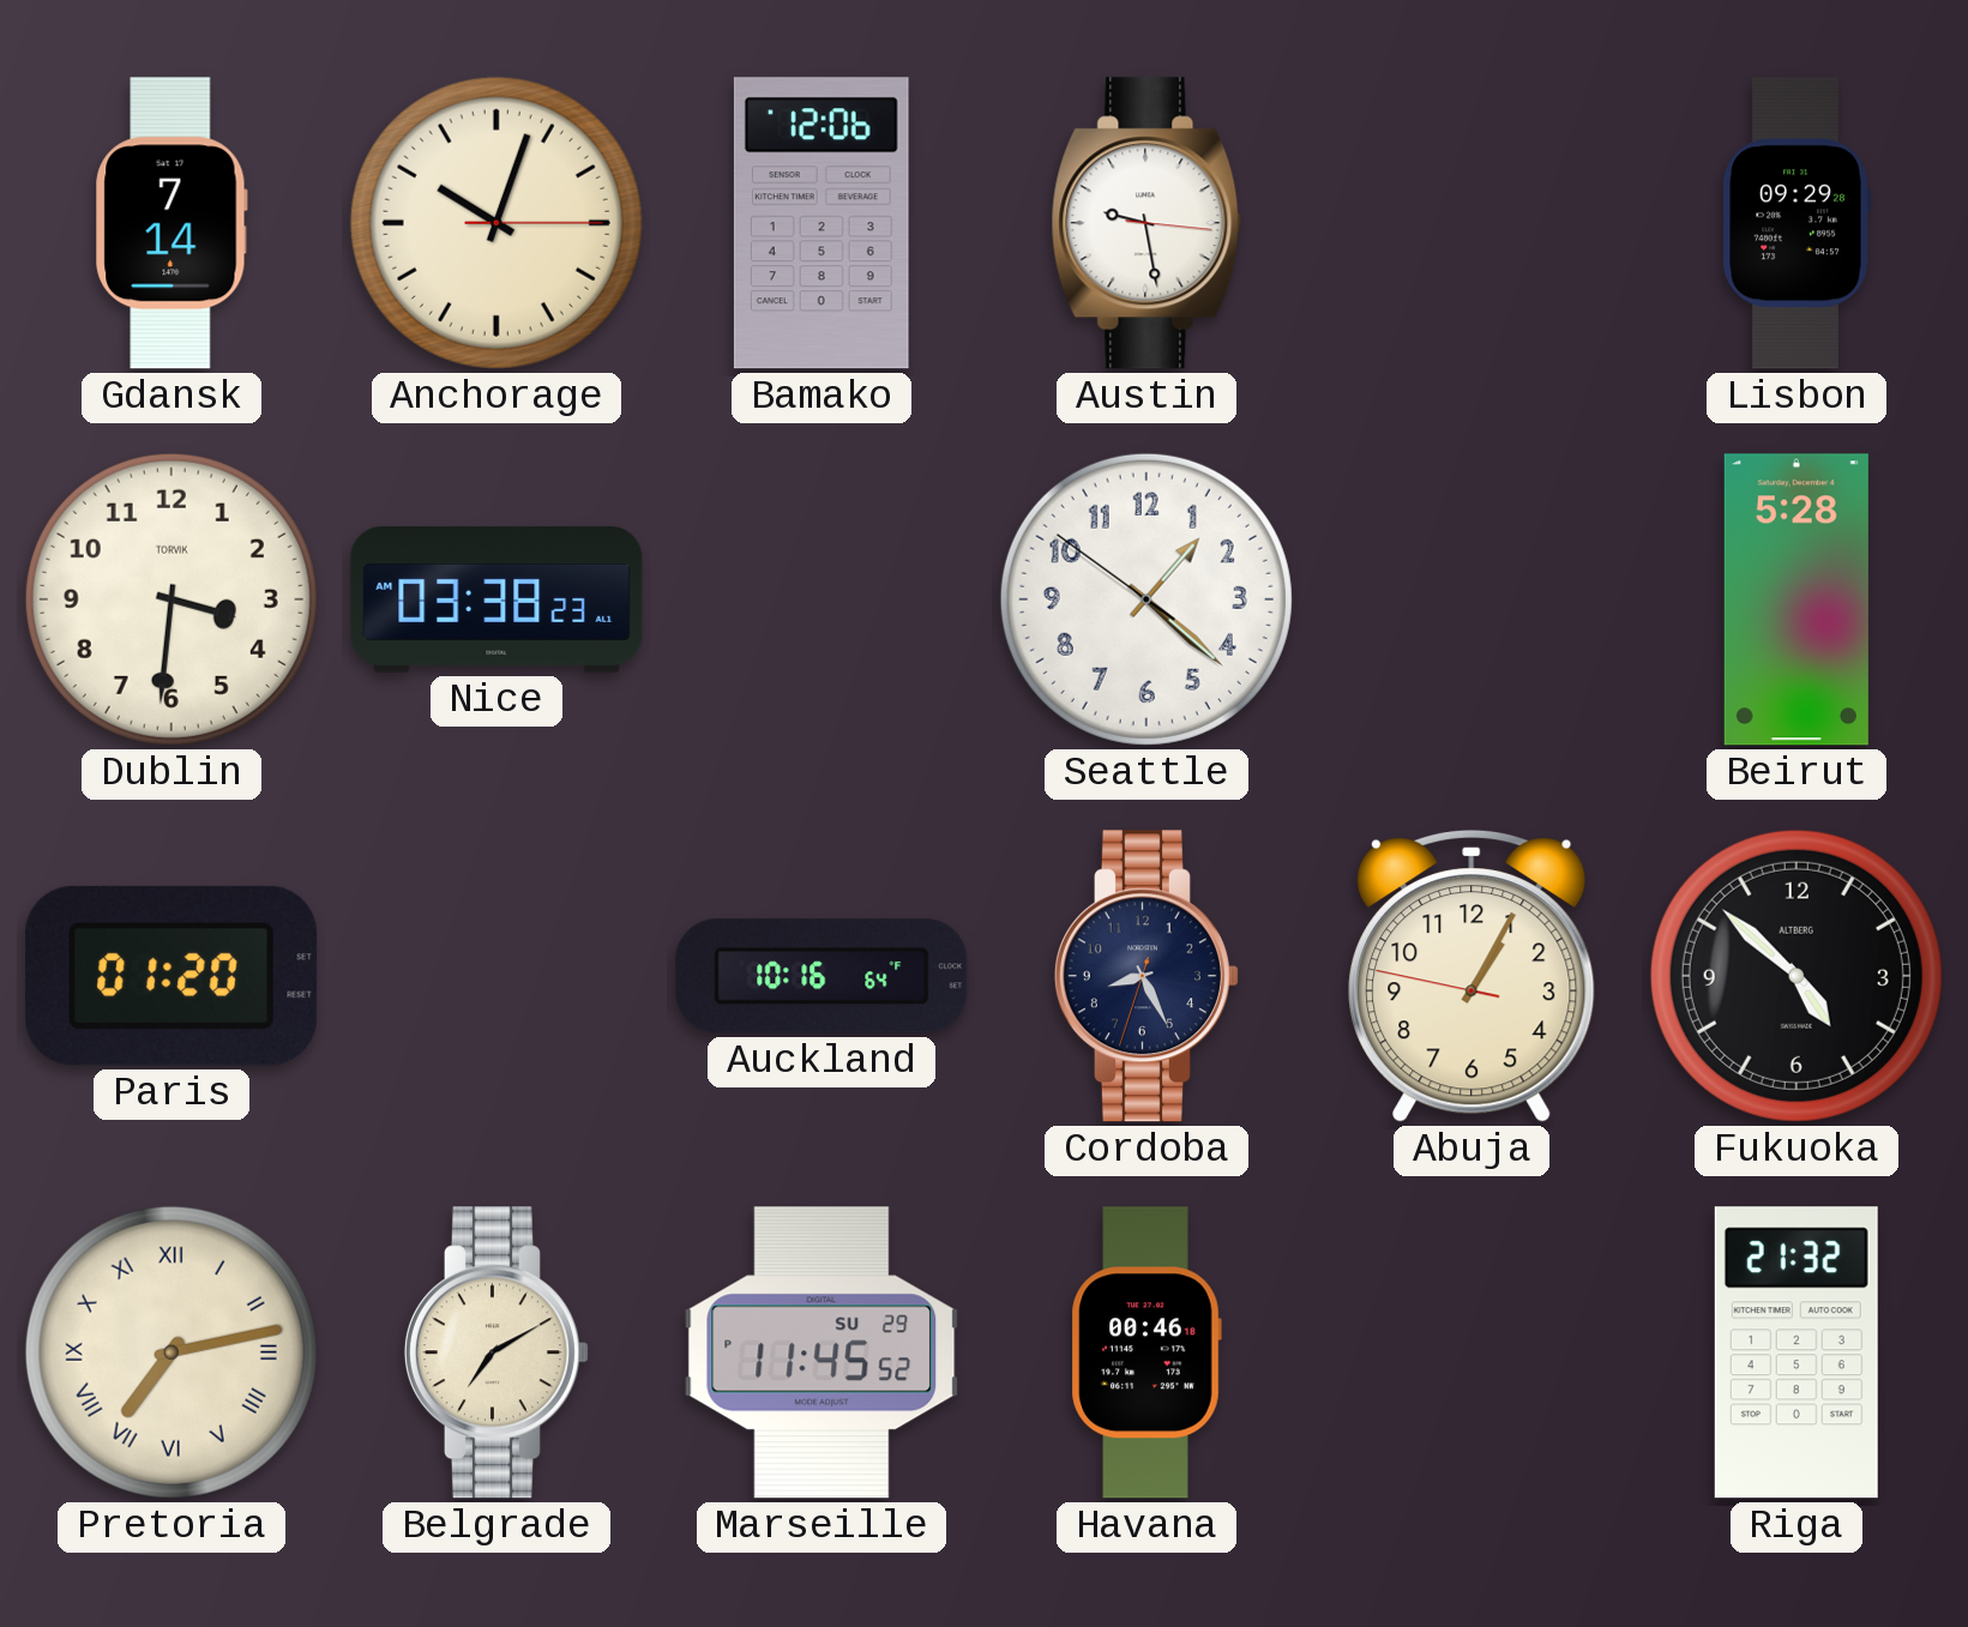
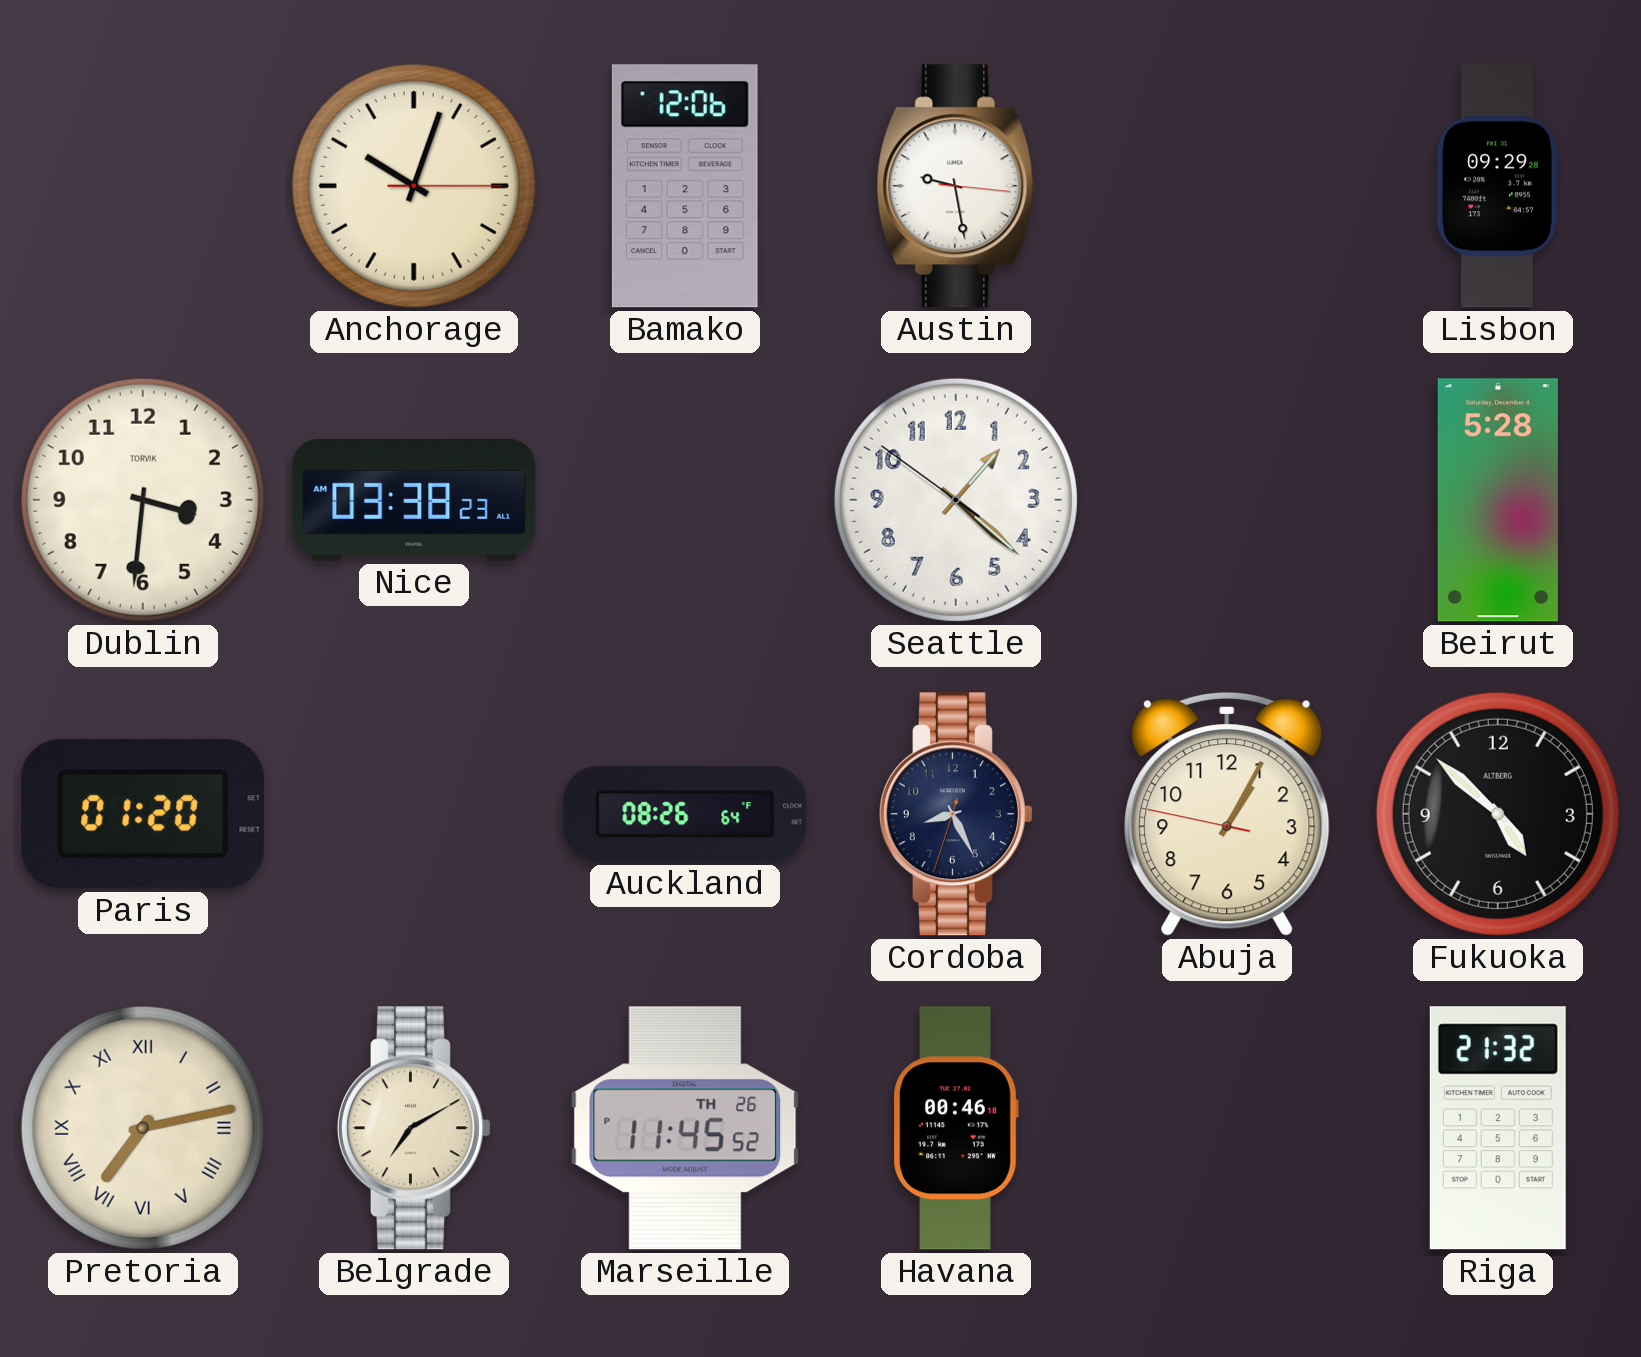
Gdansk: 7:14 -> none (171, 223)
Auckland: 10:16 -> 08:26 (685, 814)
Marseille date: SU 29 -> TH 26 (685, 1128)
